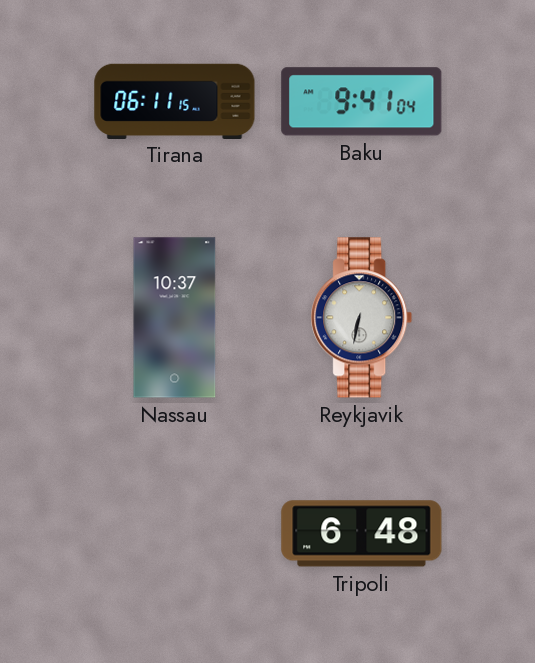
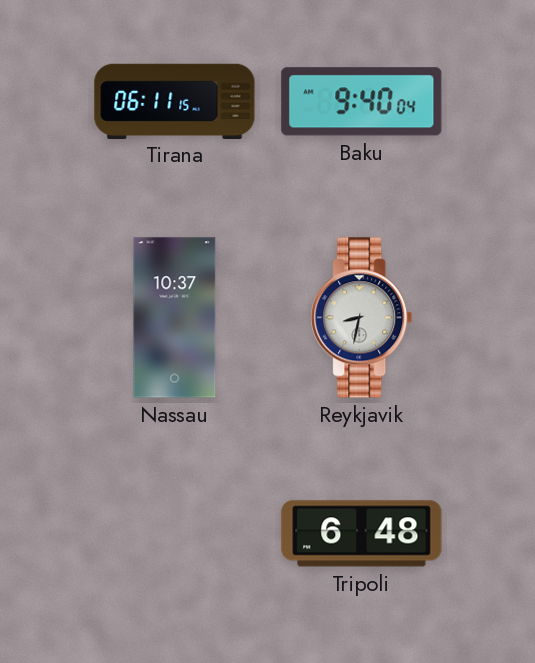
Baku: 9:41 -> 9:40 (362, 102)
Reykjavik: 6:32 -> 8:32 (362, 318)
